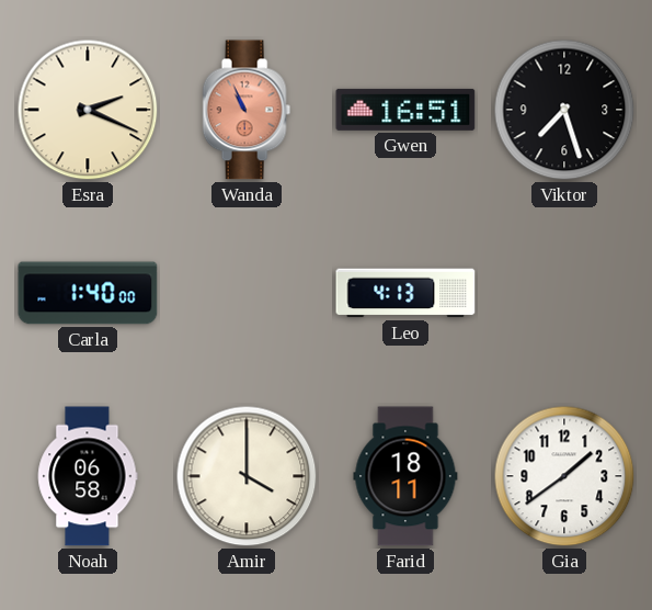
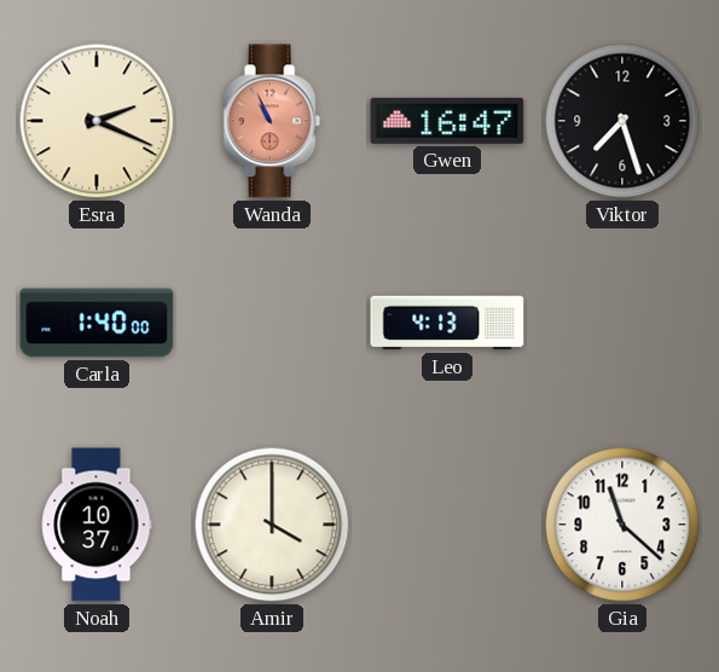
Gwen: 16:51 -> 16:47 (447, 121)
Noah: 06:58 -> 10:37 (97, 525)
Farid: 18:11 -> none (405, 476)
Gia: 1:39 -> 11:22 (622, 525)
